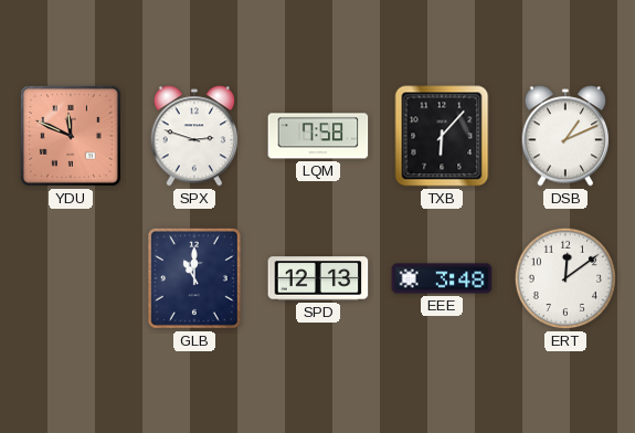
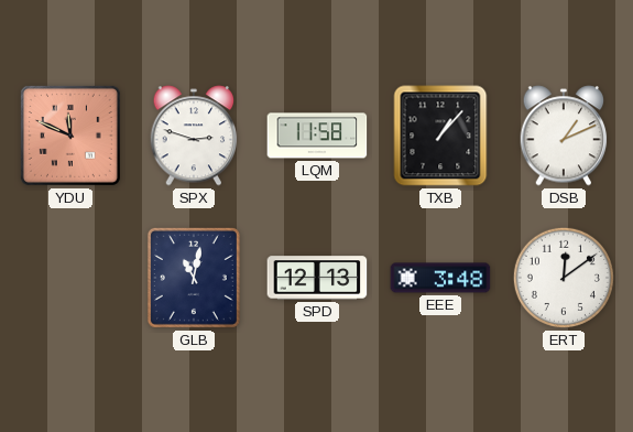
LQM: 7:58 -> 11:58 (317, 136)
TXB: 6:07 -> 1:07 (440, 136)
GLB: 11:00 -> 11:02 (194, 278)
